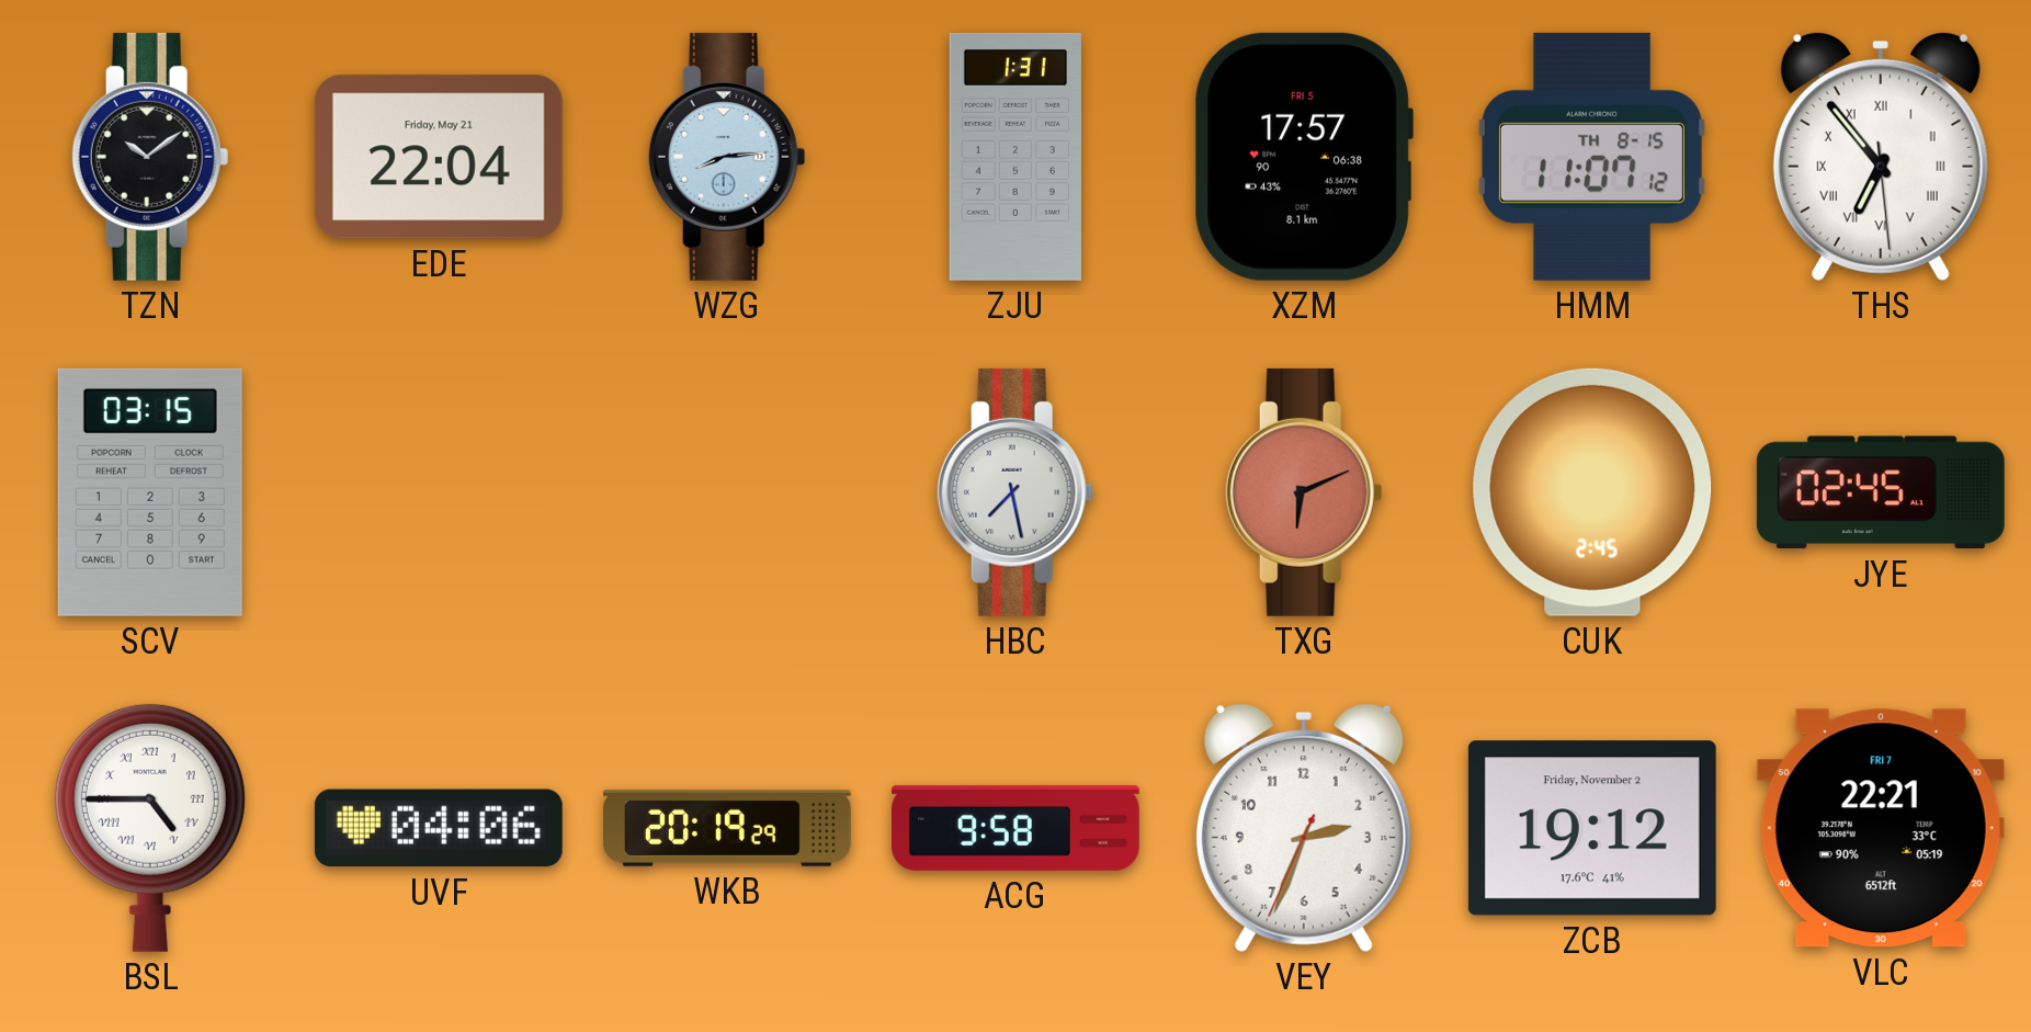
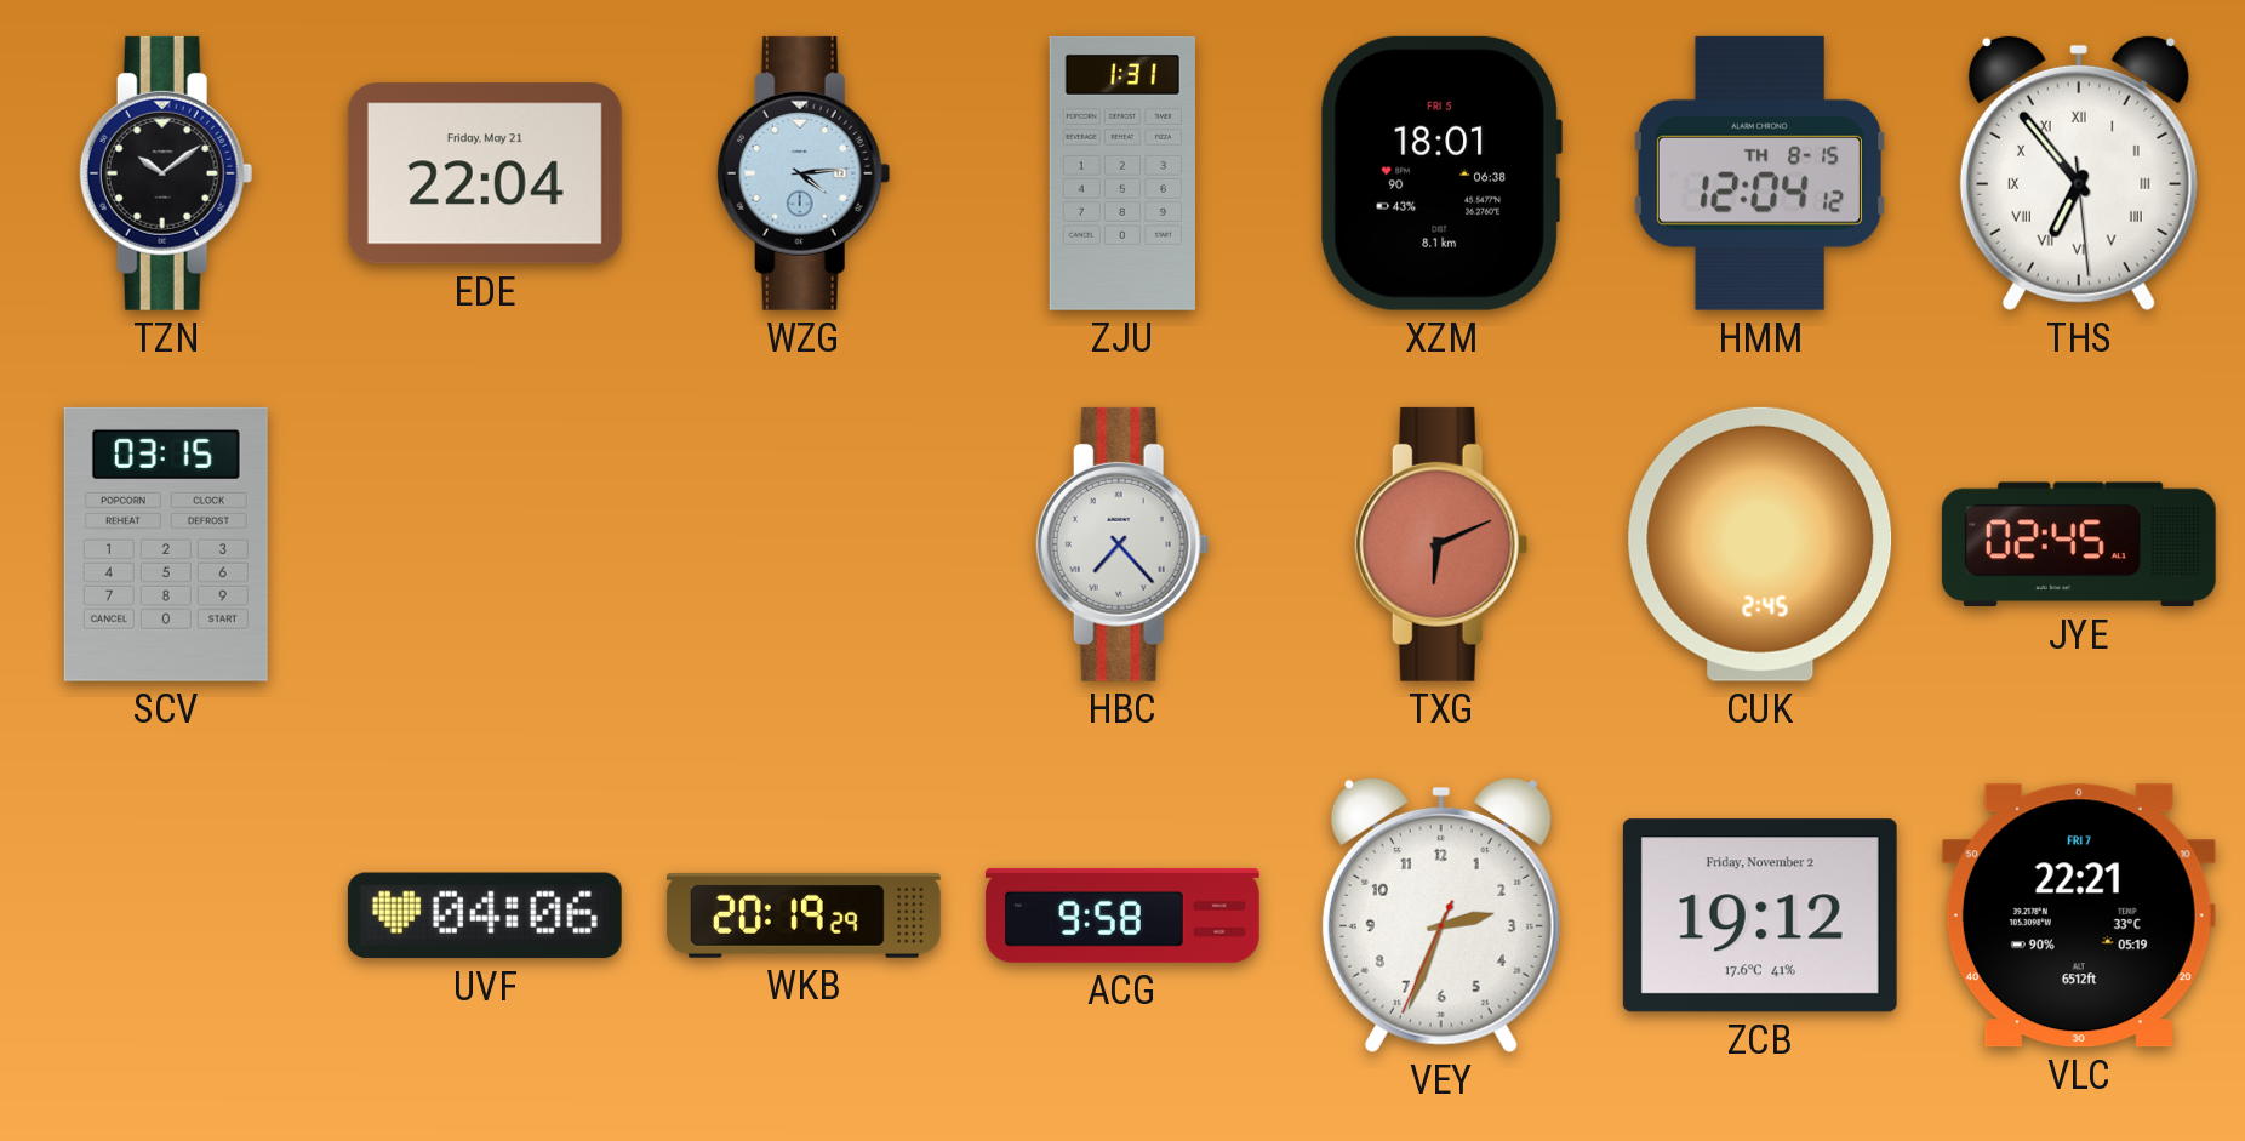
WZG: 8:14 -> 4:14 (804, 173)
XZM: 17:57 -> 18:01 (1441, 173)
HMM: 11:07 -> 12:04 (1760, 173)
HBC: 7:28 -> 7:23 (1122, 544)
BSL: 4:45 -> none (150, 828)
